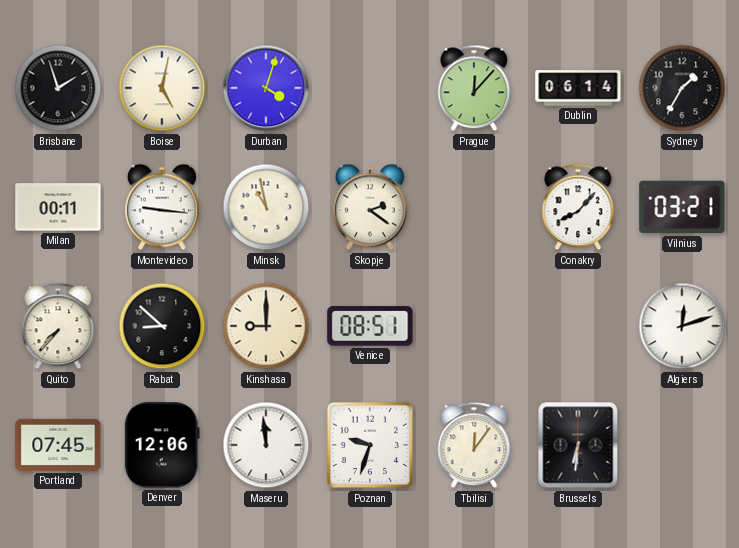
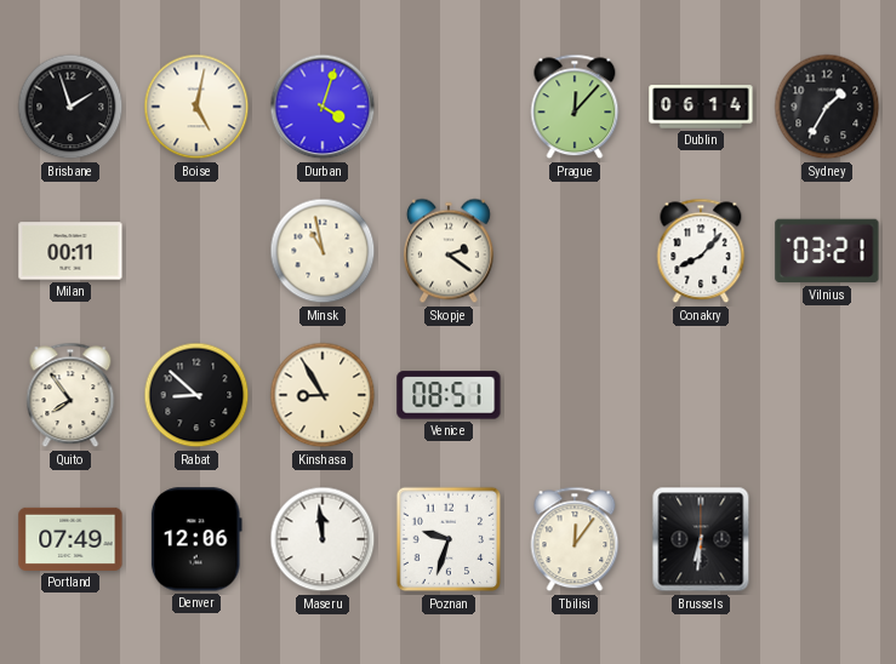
Montevideo: 9:16 -> none (162, 207)
Quito: 7:37 -> 7:54 (70, 395)
Kinshasa: 9:00 -> 8:55 (323, 395)
Algiers: 12:12 -> none (682, 326)
Portland: 07:45 -> 07:49 (70, 539)
